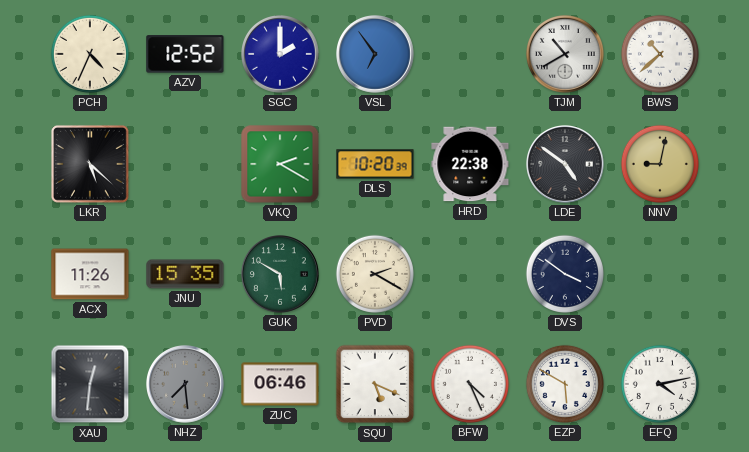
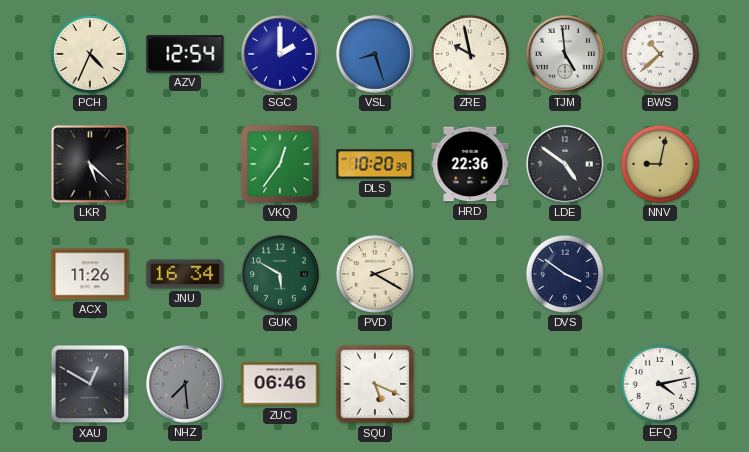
AZV: 12:52 -> 12:54 (185, 54)
VSL: 6:54 -> 8:27 (376, 55)
ZRE: none -> 9:58 (470, 54)
TJM: 10:40 -> 4:59 (566, 55)
VKQ: 2:20 -> 12:36 (280, 164)
HRD: 22:38 -> 22:36 (470, 164)
JNU: 15:35 -> 16:34 (185, 274)
XAU: 12:31 -> 12:50 (90, 384)
BFW: 4:26 -> none (470, 384)
EZP: 5:50 -> none (565, 384)
